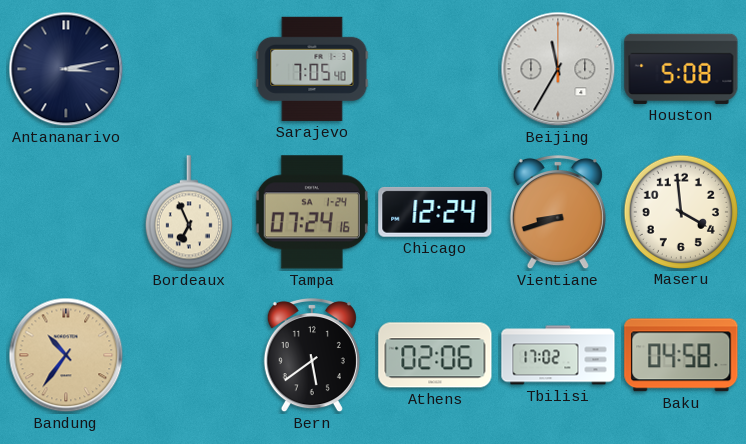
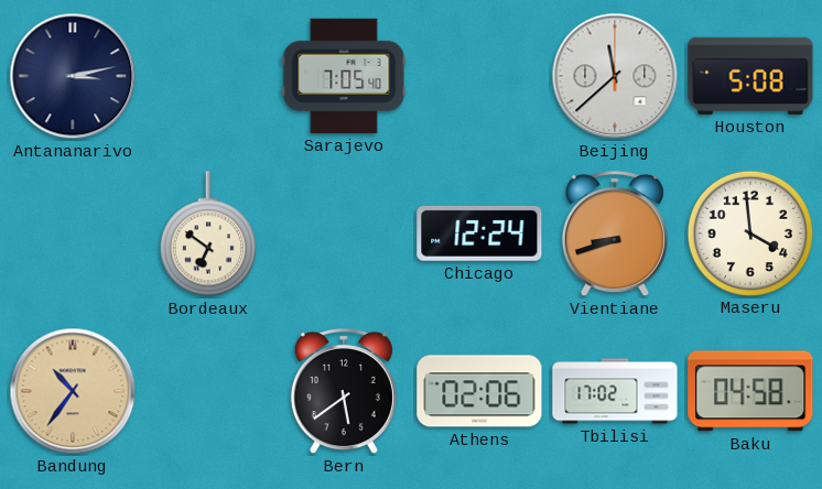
Beijing: 11:35 -> 11:38 (615, 76)
Bordeaux: 6:56 -> 6:51 (208, 233)
Tampa: 07:24 -> none (312, 212)
